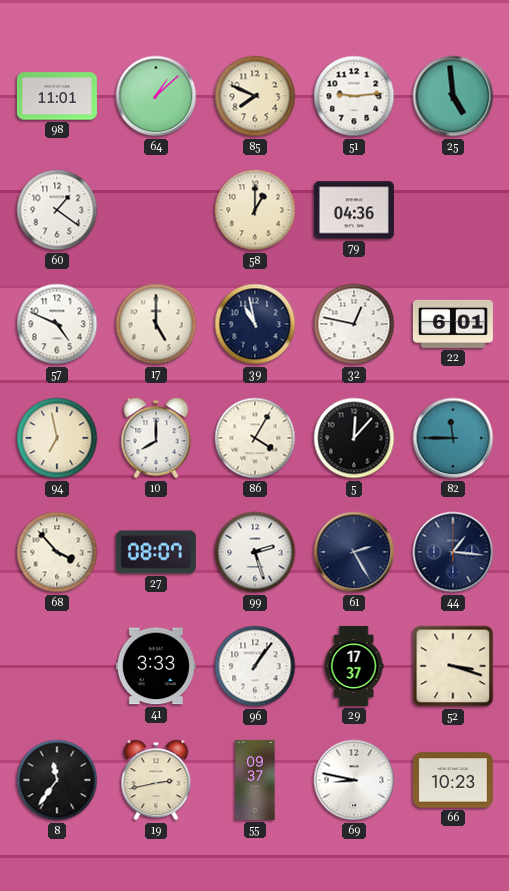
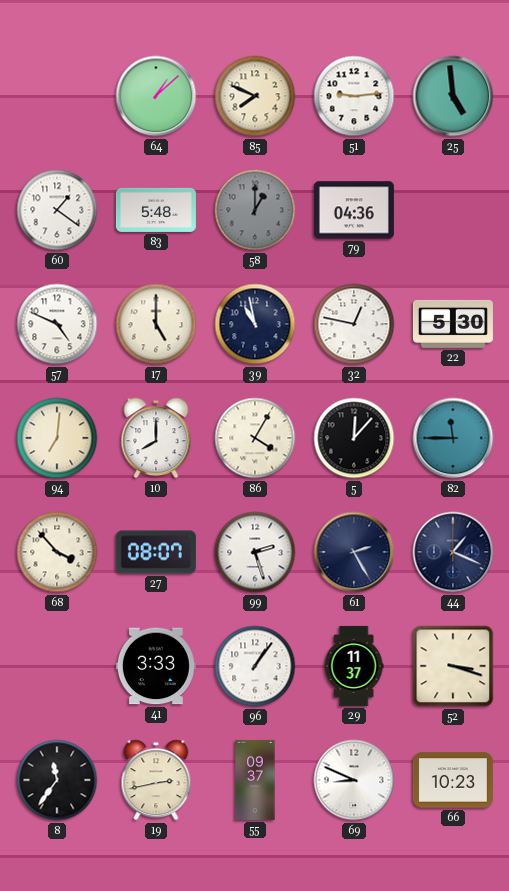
98: 11:01 -> none (57, 96)
83: none -> 5:48 (156, 210)
58 dial: cream -> grey (255, 210)
22: 6:01 -> 5:30 (453, 324)
94: 6:58 -> 7:01 (57, 438)
44: 1:16 -> 1:19 (453, 552)
29: 17:37 -> 11:37 (354, 666)
69: 8:47 -> 8:49 (354, 780)
